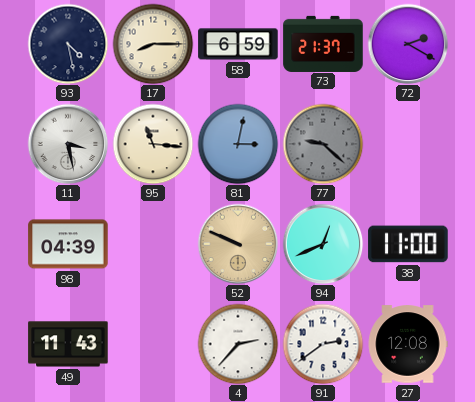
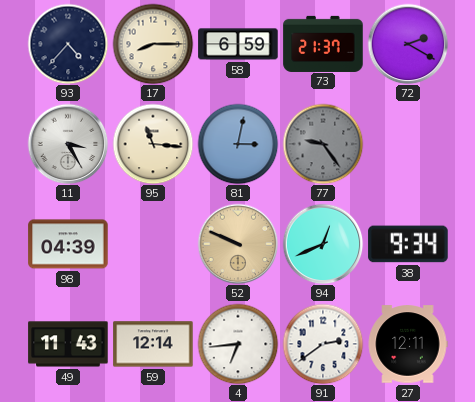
93: 4:28 -> 4:37 (68, 44)
11: 3:28 -> 3:25 (68, 144)
77: 9:22 -> 9:24 (323, 144)
38: 11:00 -> 9:34 (408, 244)
59: none -> 12:14 (153, 344)
4: 2:37 -> 6:44 (238, 344)
27: 12:08 -> 12:11 (408, 344)
